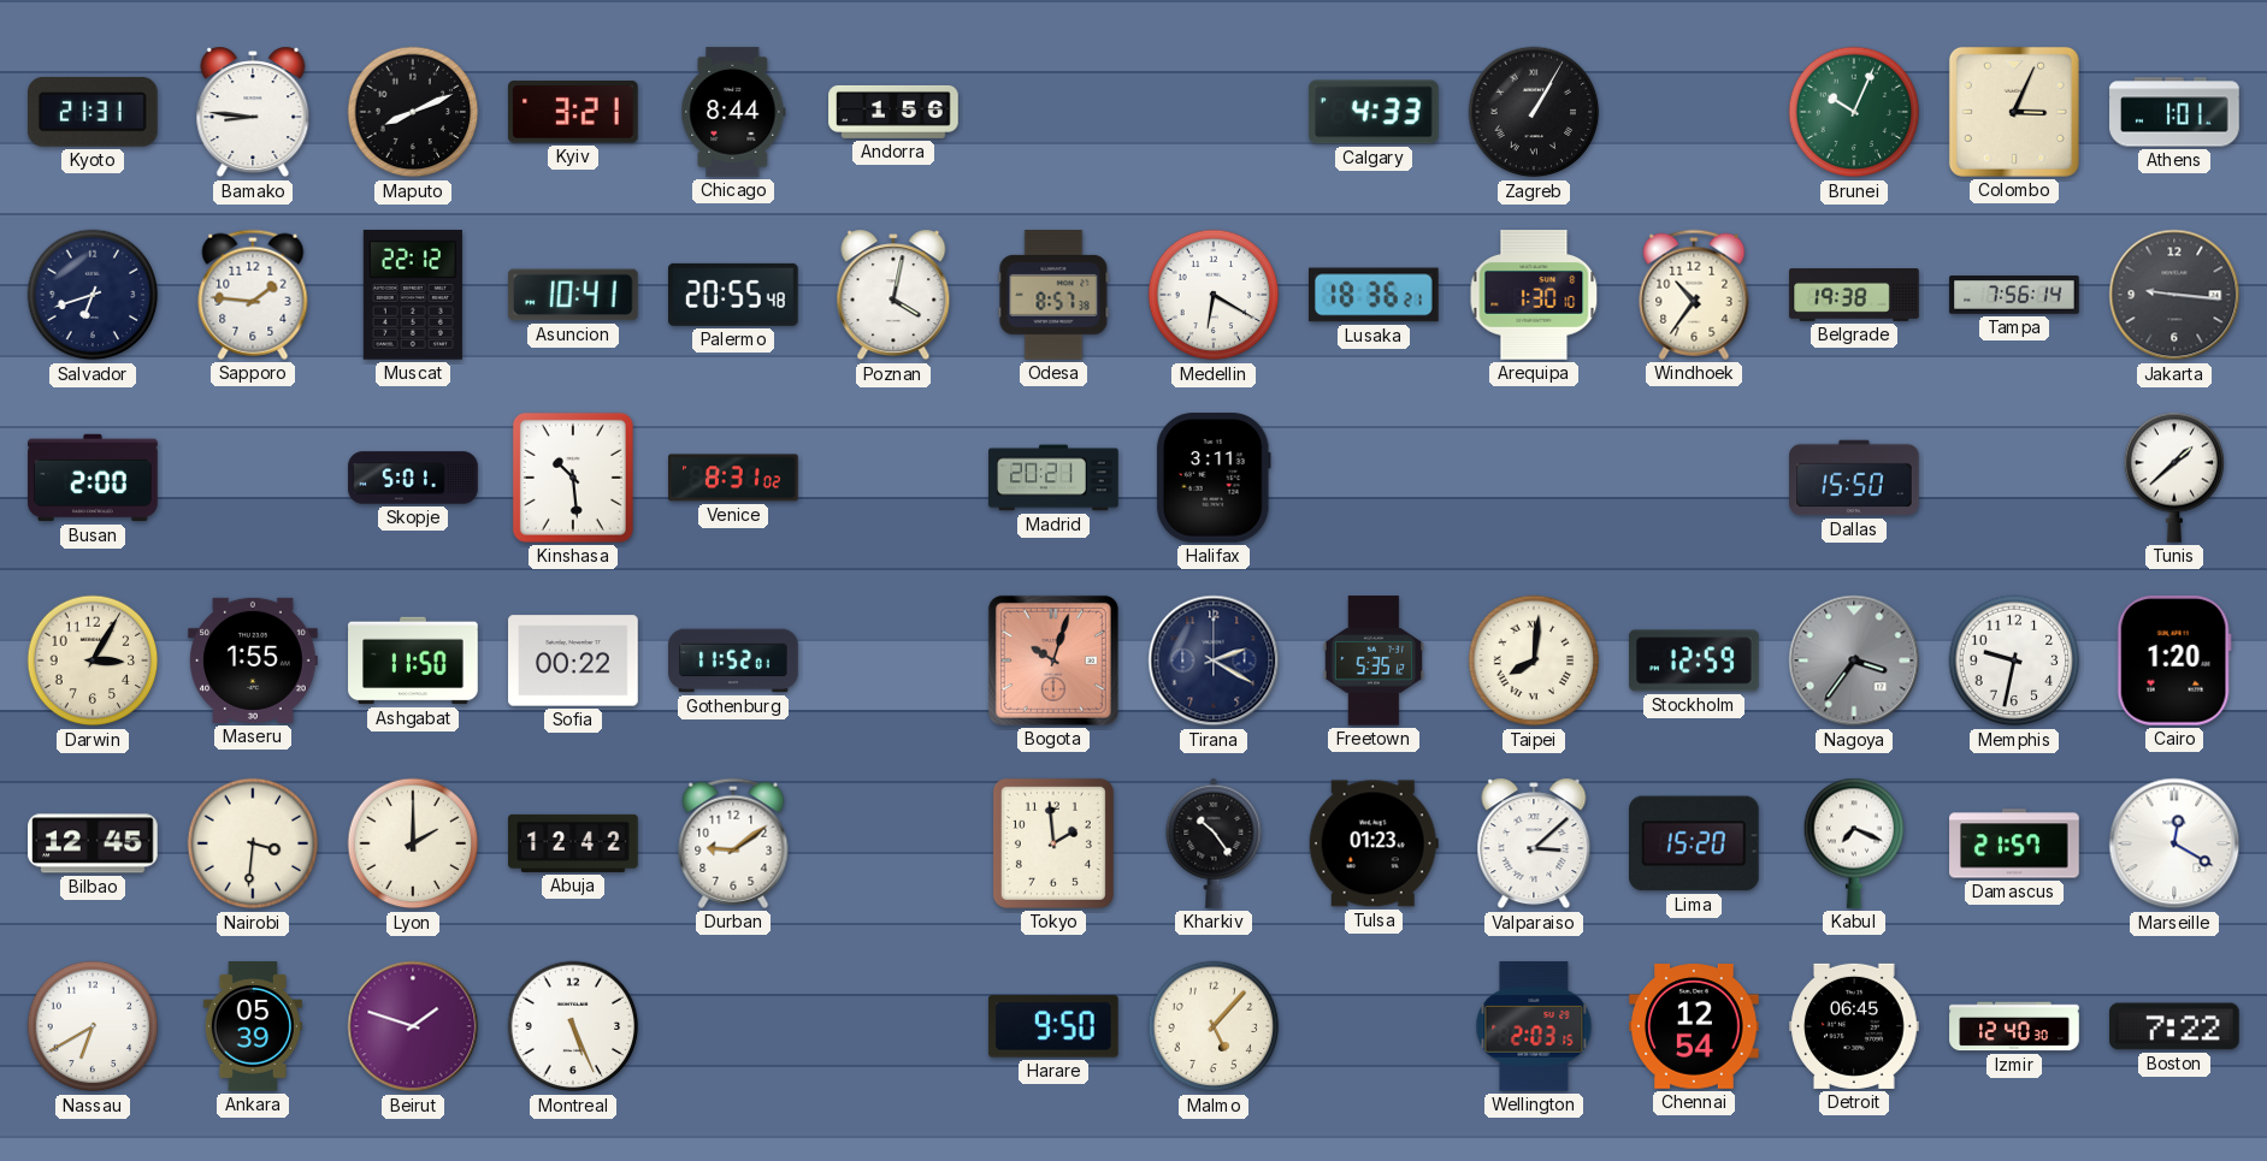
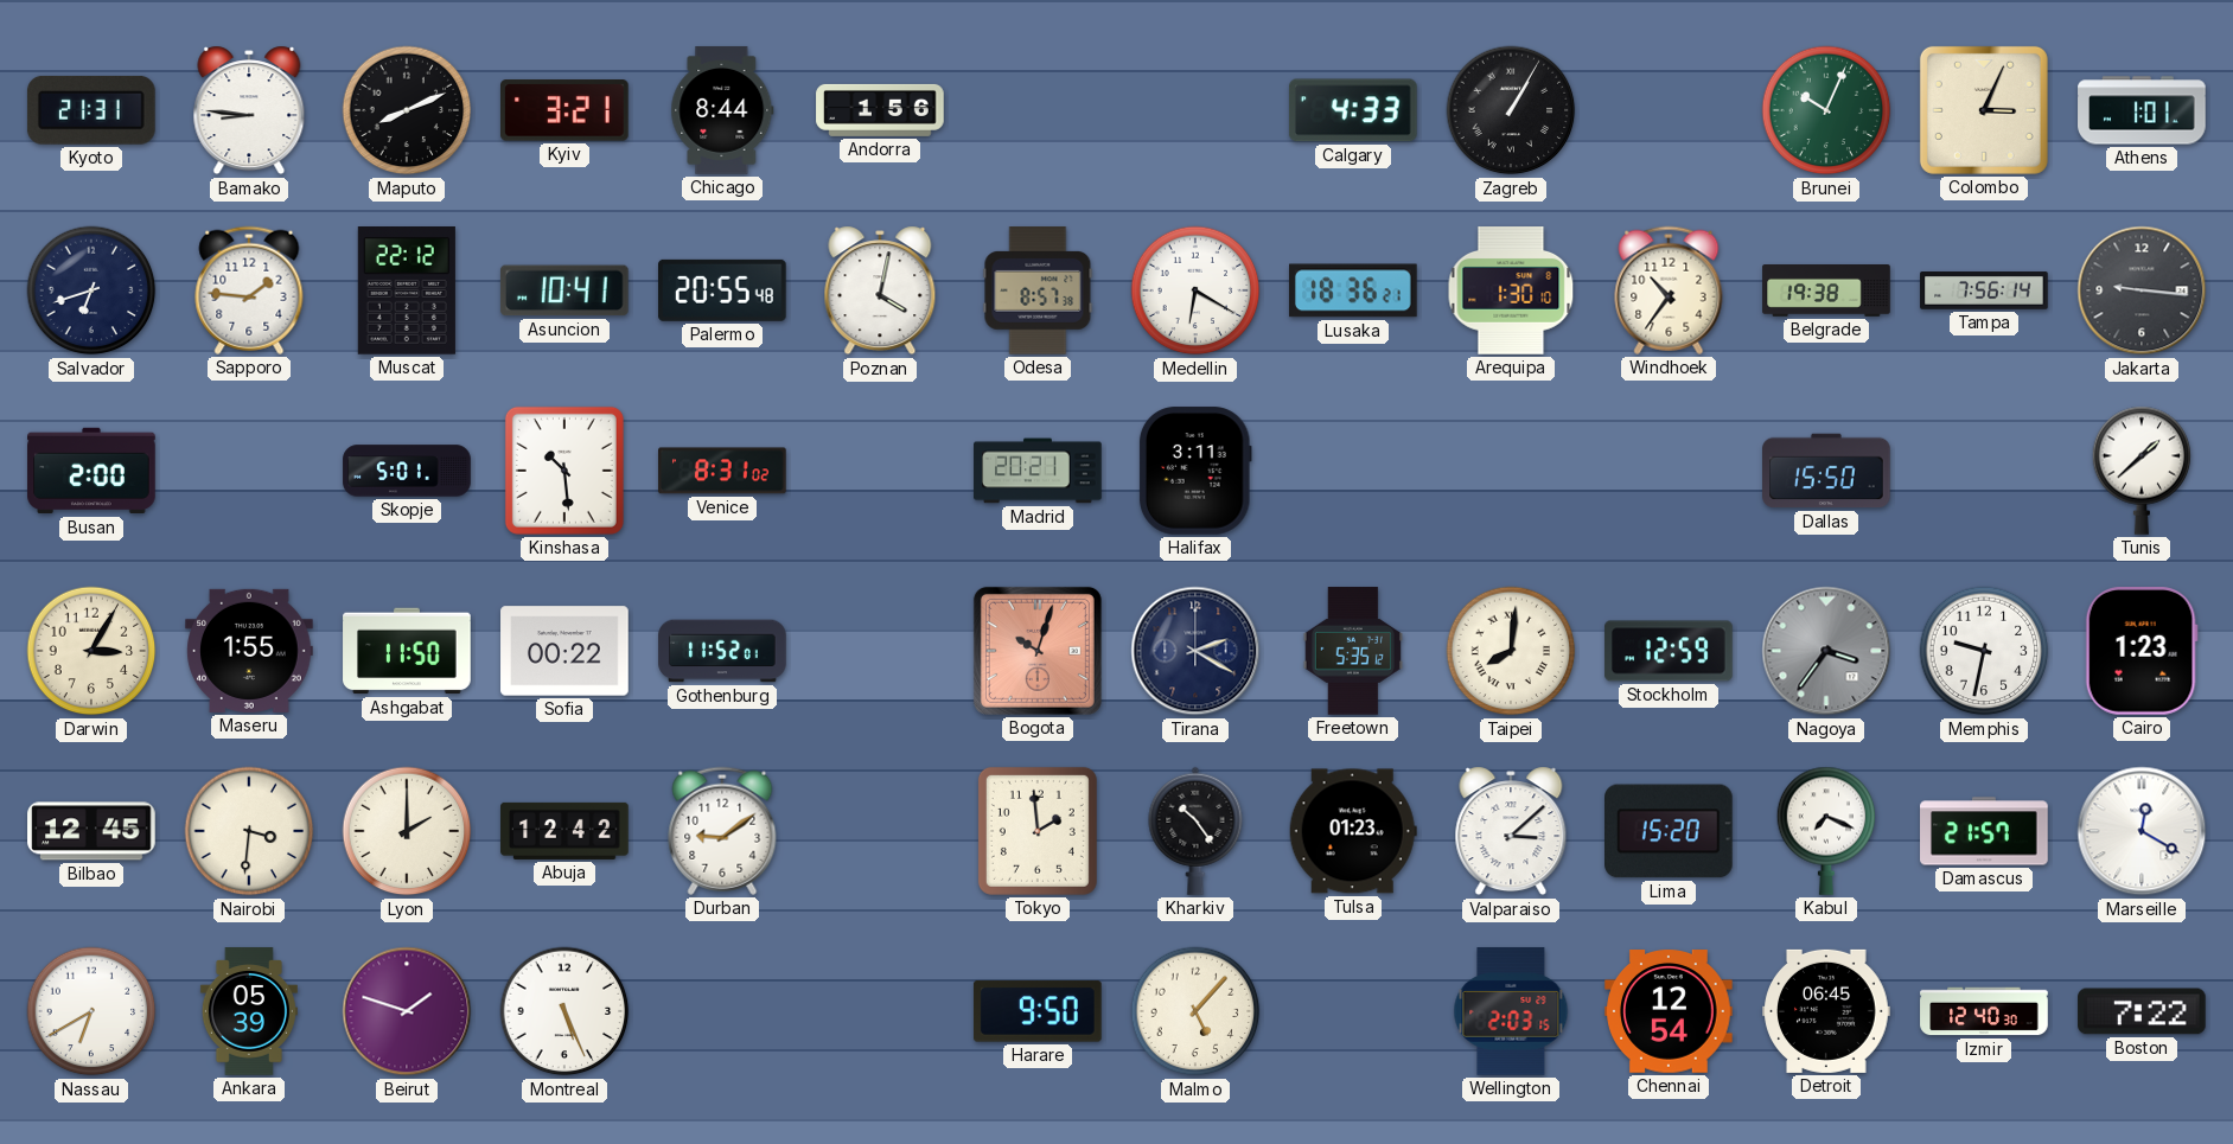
Cairo: 1:20 -> 1:23 (2142, 652)
